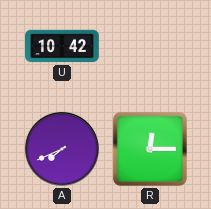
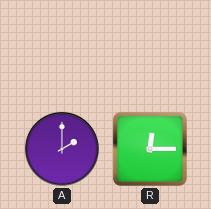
U: 10:42 -> none (62, 46)
A: 7:41 -> 2:00 (62, 149)
